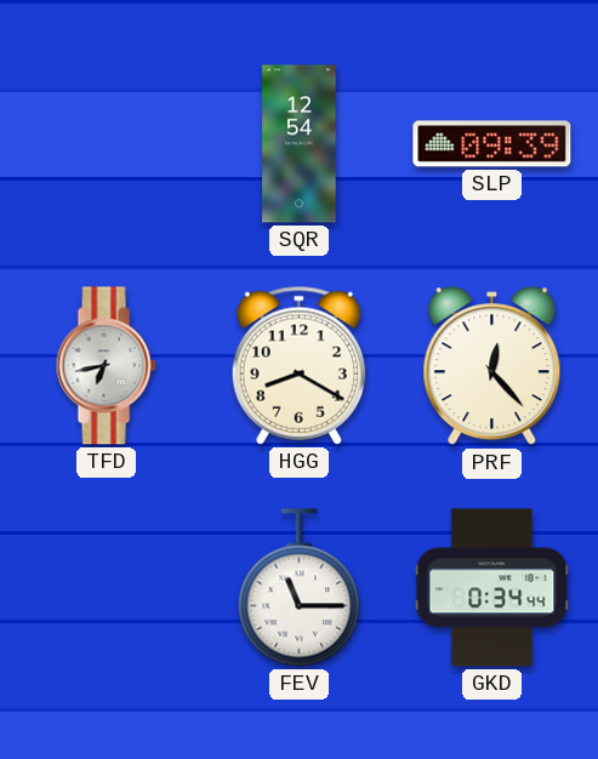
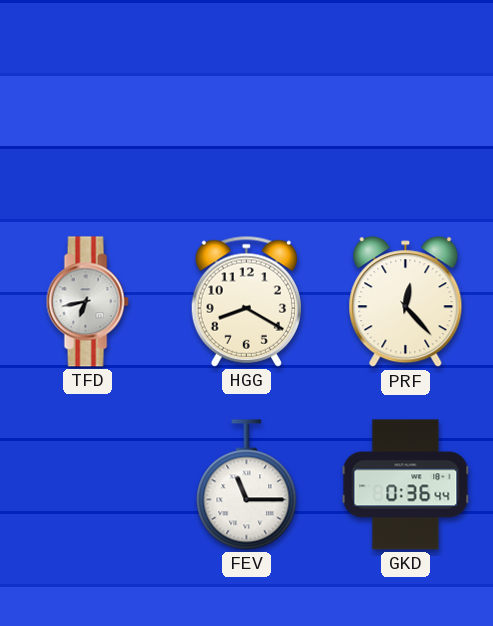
SQR: 12:54 -> none (300, 144)
SLP: 09:39 -> none (492, 144)
GKD: 0:34 -> 0:36 (406, 485)
